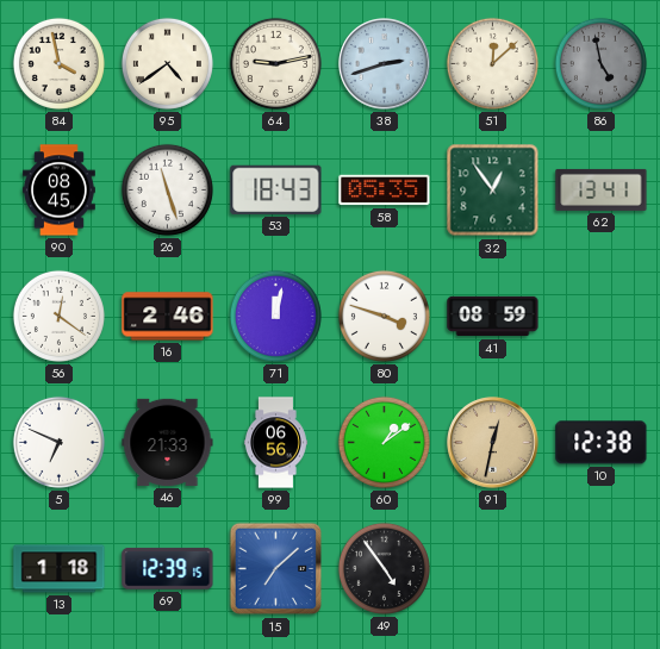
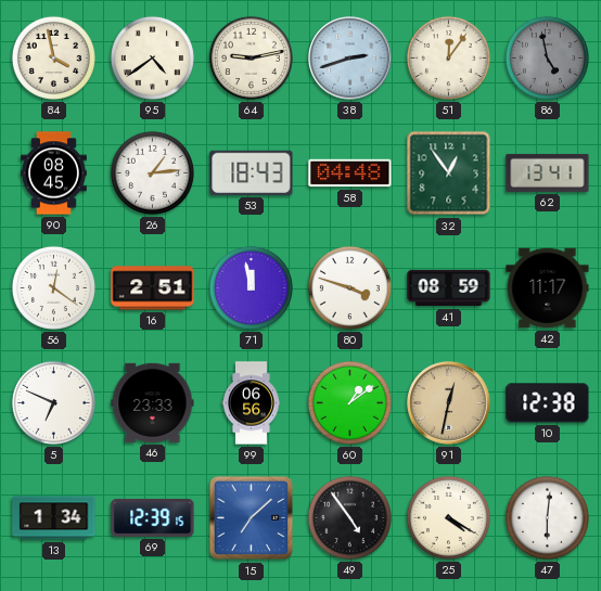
51: 12:08 -> 12:06 (448, 57)
26: 11:27 -> 1:14 (152, 172)
58: 05:35 -> 04:48 (350, 174)
16: 2:46 -> 2:51 (153, 288)
71: 12:02 -> 11:58 (251, 287)
42: none -> 11:17 (548, 288)
46: 21:33 -> 23:33 (153, 402)
13: 1:18 -> 1:34 (54, 518)
25: none -> 4:20 (448, 517)
47: none -> 6:01 (547, 517)
